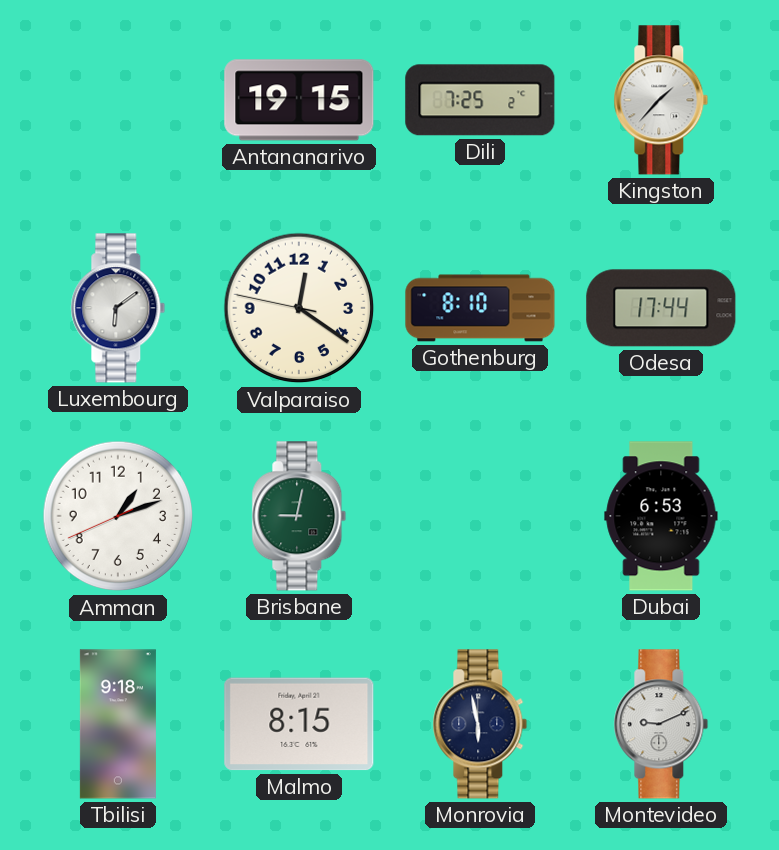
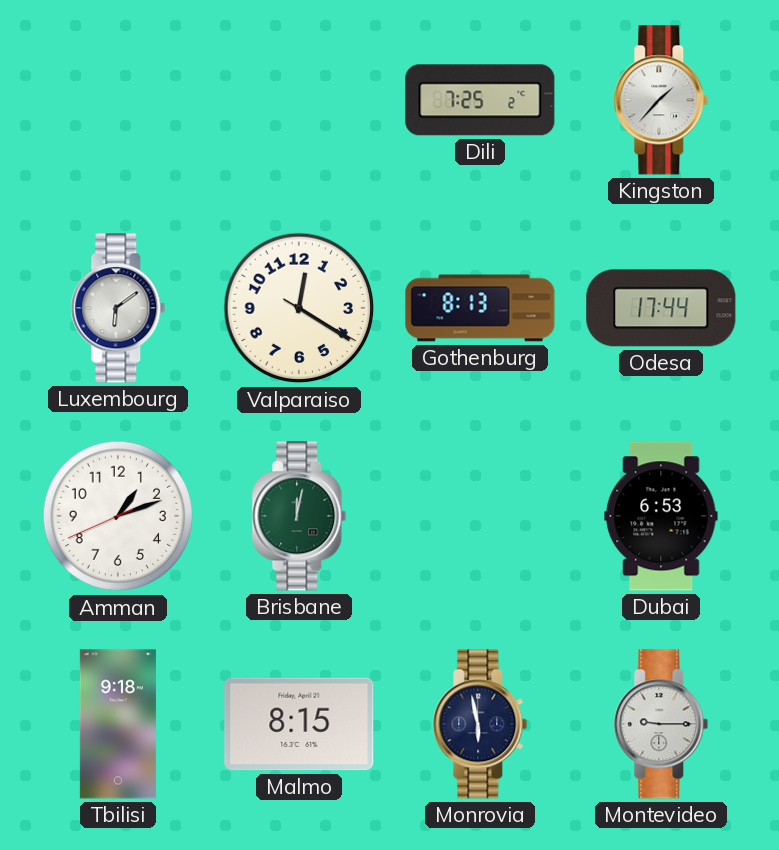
Antananarivo: 19:15 -> none (299, 100)
Valparaiso: 12:20:47 -> 12:20:20 (299, 308)
Gothenburg: 8:10 -> 8:13 (480, 308)
Brisbane: 9:02 -> 12:02 (299, 516)
Montevideo: 9:11 -> 9:15 (661, 724)
